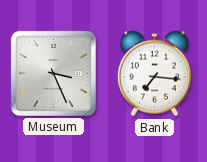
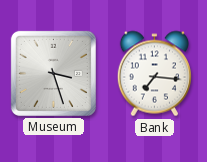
Museum: 3:26 -> 3:27 (53, 73)
